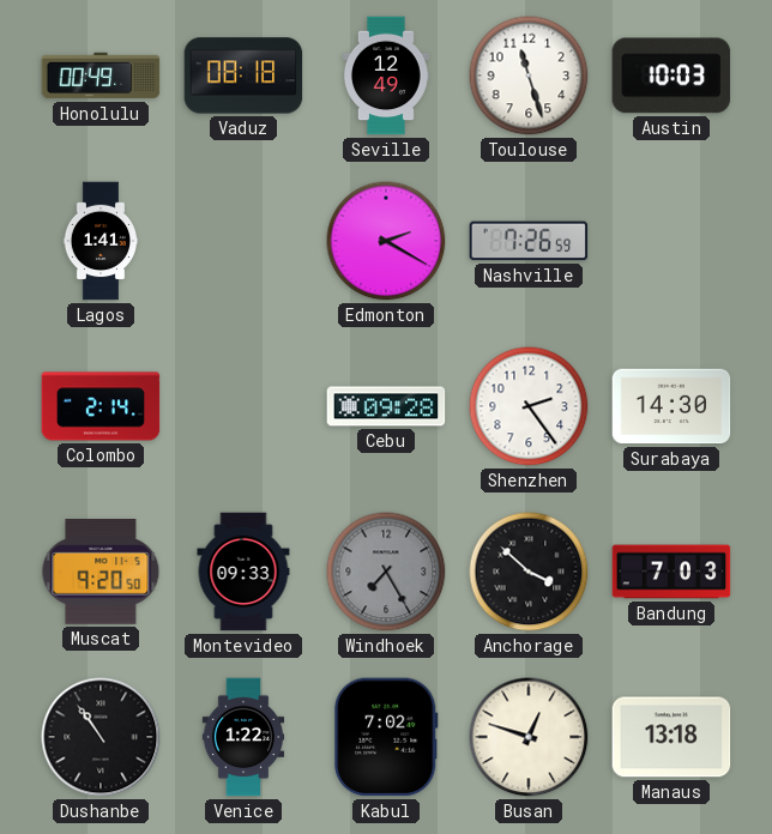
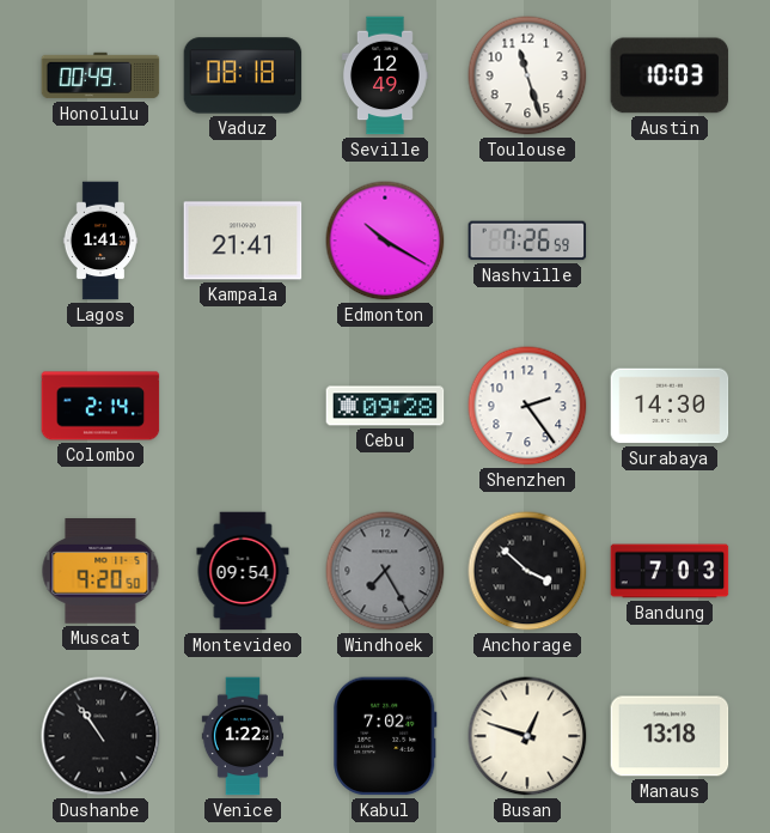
Kampala: none -> 21:41 (243, 241)
Edmonton: 2:20 -> 10:20 (385, 241)
Montevideo: 09:33 -> 09:54 (243, 571)
